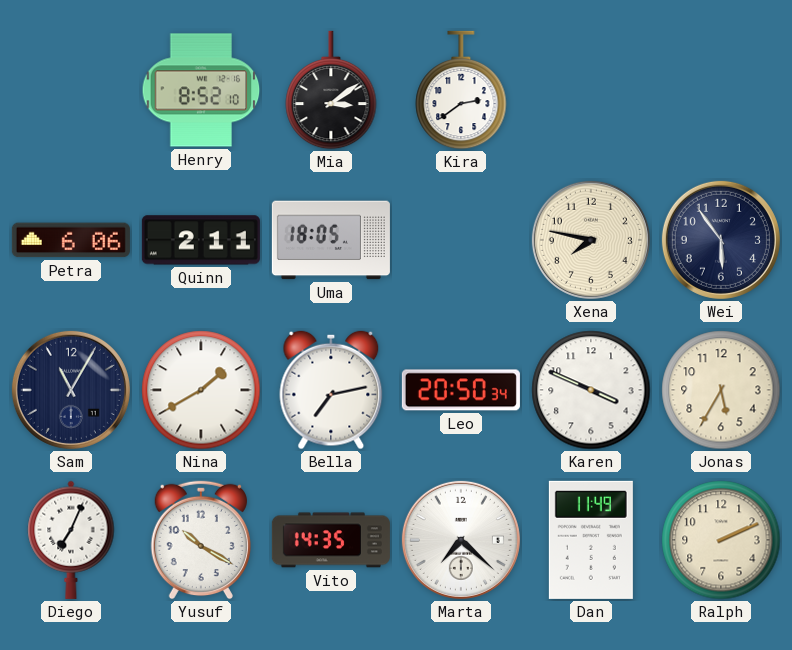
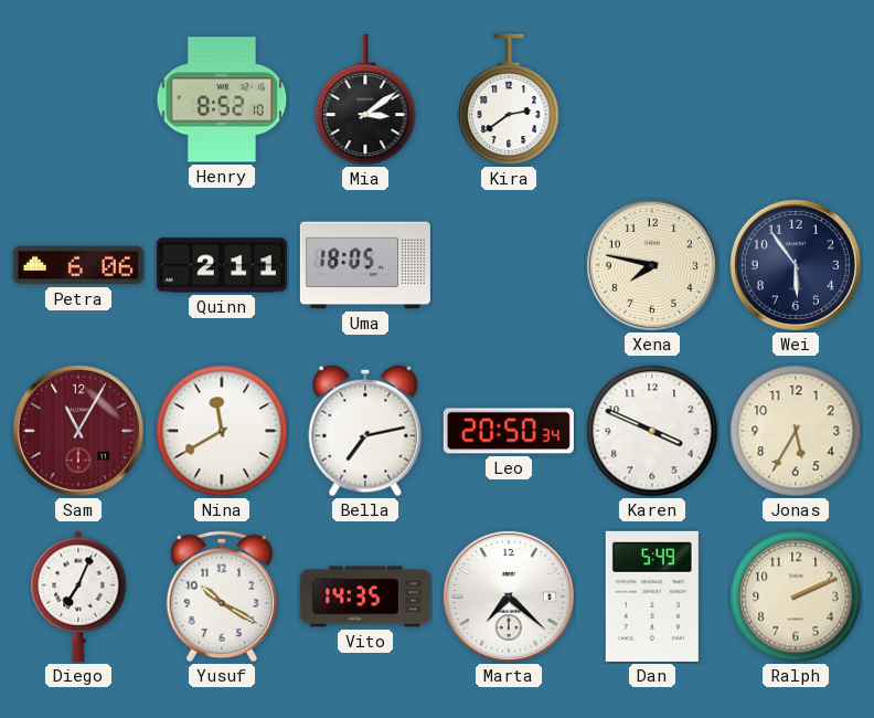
Sam dial: navy -> burgundy (78, 431)
Nina: 1:40 -> 11:40 (222, 431)
Dan: 11:49 -> 5:49 (652, 596)
